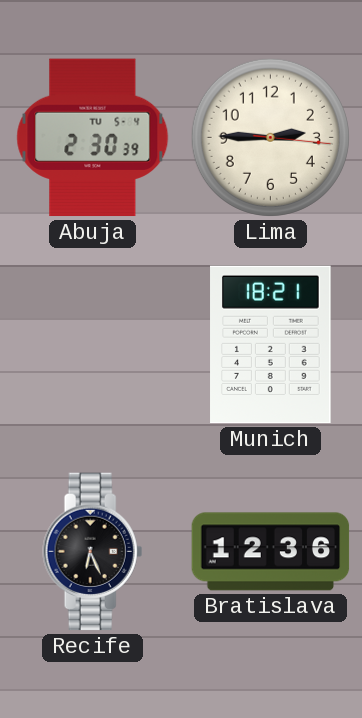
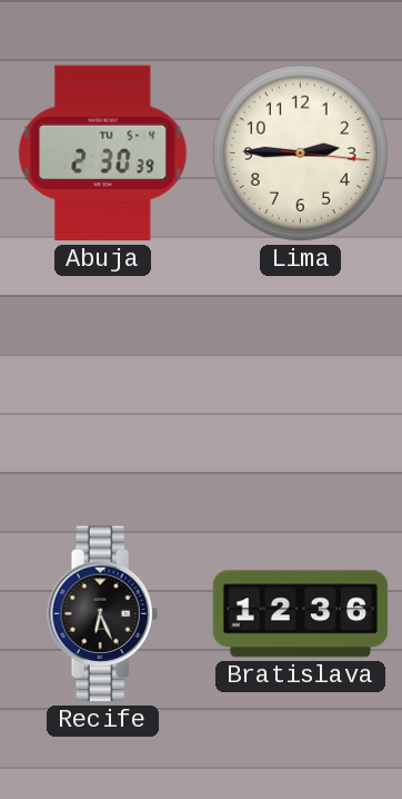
Munich: 18:21 -> none (271, 345)
